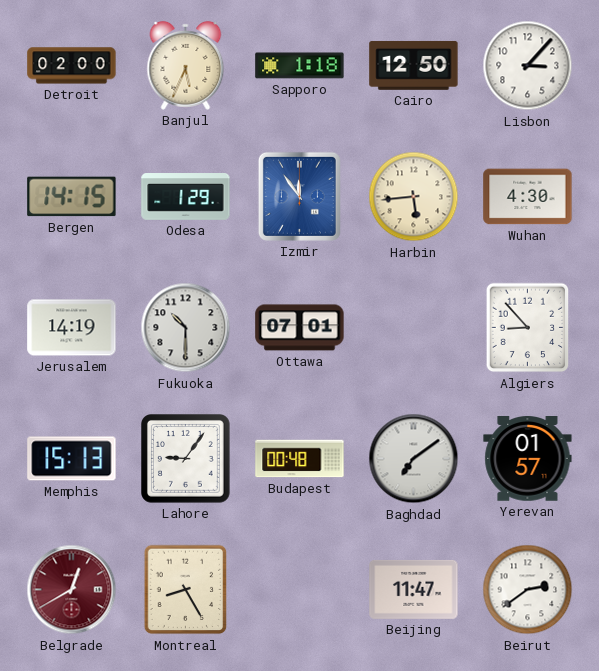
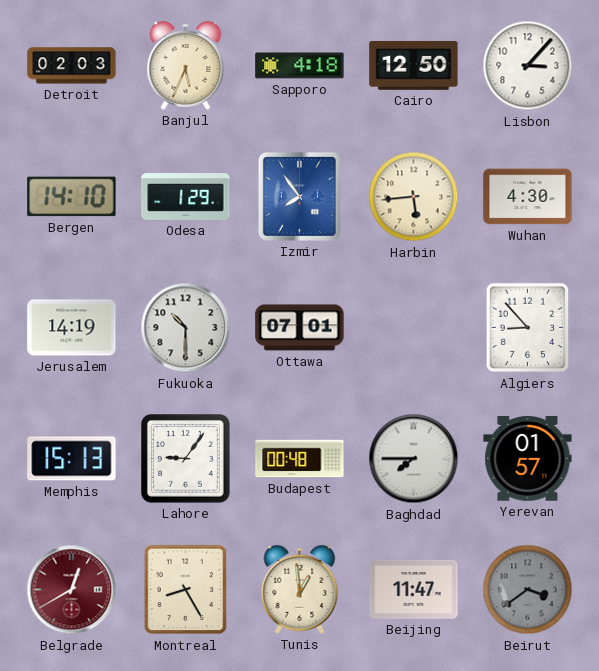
Detroit: 02:00 -> 02:03 (72, 66)
Sapporo: 1:18 -> 4:18 (300, 66)
Bergen: 14:15 -> 14:10 (72, 197)
Izmir: 11:54 -> 7:54 (299, 196)
Baghdad: 7:09 -> 7:45 (414, 459)
Tunis: none -> 12:59 (300, 589)
Beirut: 2:39 -> 3:39 (528, 590)
Beirut dial: white -> grey (528, 590)
